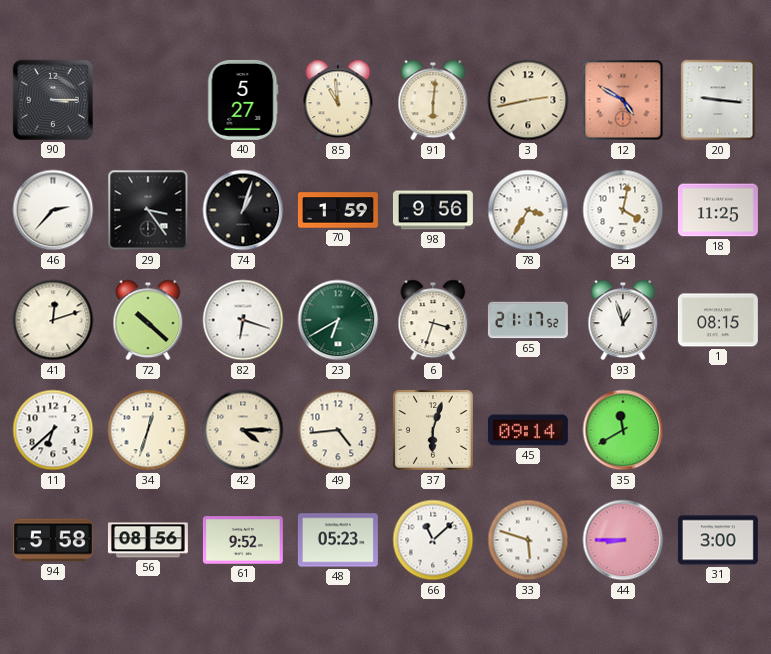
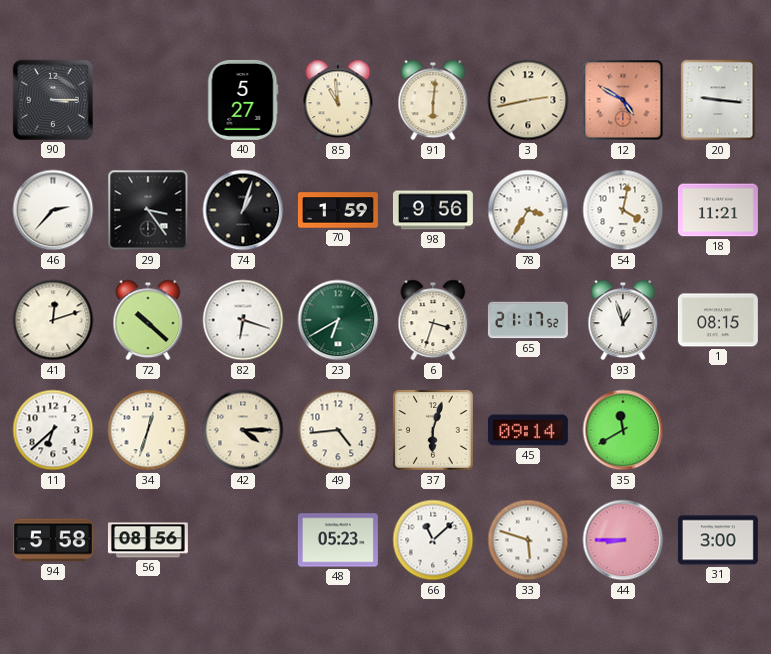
18: 11:25 -> 11:21 (718, 210)
61: 9:52 -> none (243, 540)
